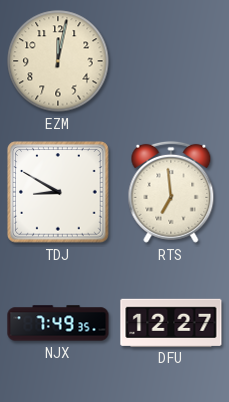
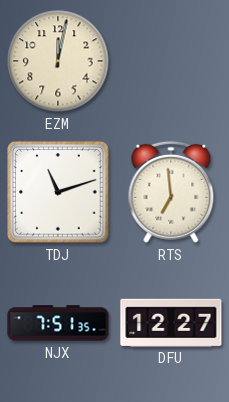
TDJ: 8:50 -> 11:12 (58, 192)
NJX: 7:49 -> 7:51 (58, 323)
